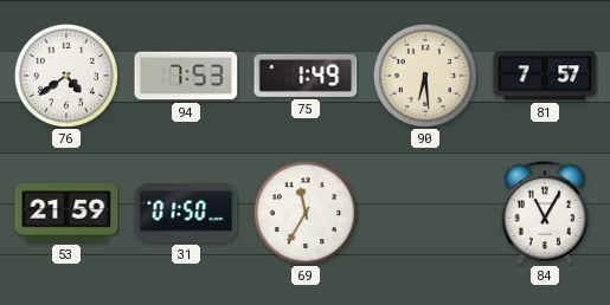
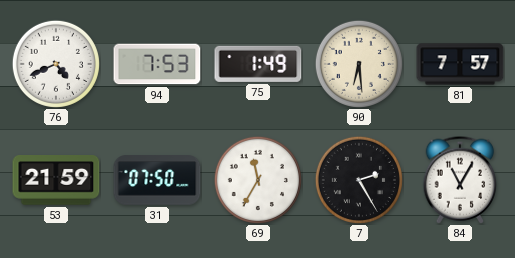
76: 4:39 -> 4:41 (56, 64)
31: 01:50 -> 07:50 (157, 180)
7: none -> 2:25 (359, 180)
